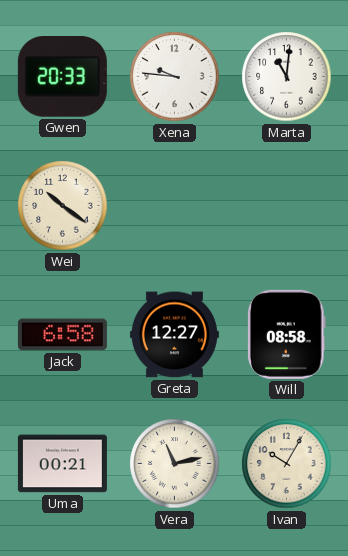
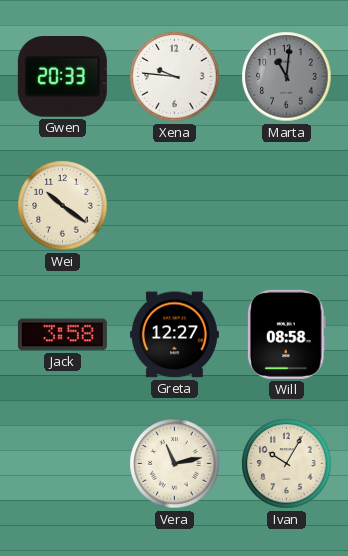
Marta dial: white -> grey (287, 77)
Jack: 6:58 -> 3:58 (62, 335)
Uma: 00:21 -> none (62, 464)
